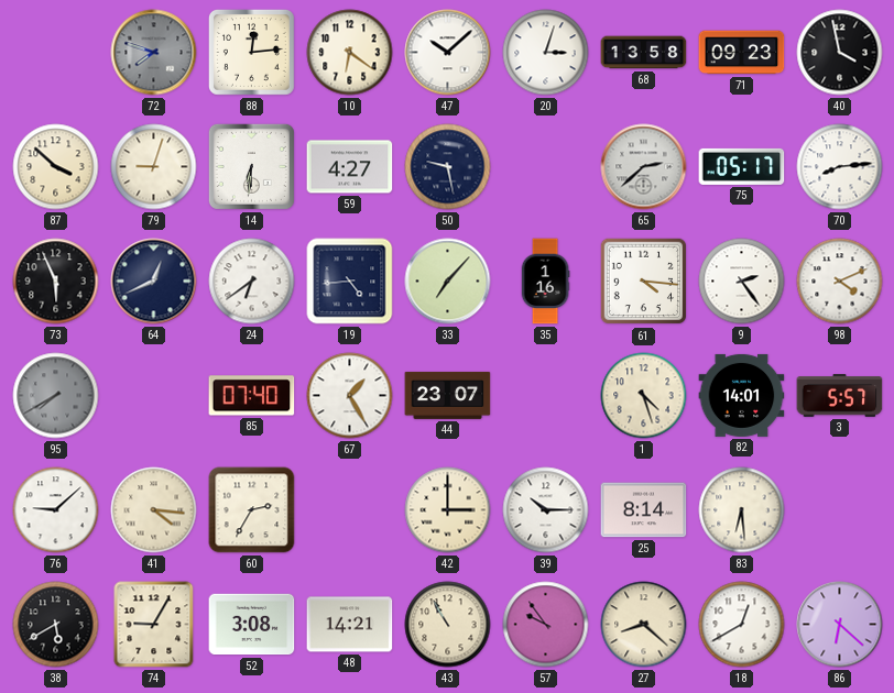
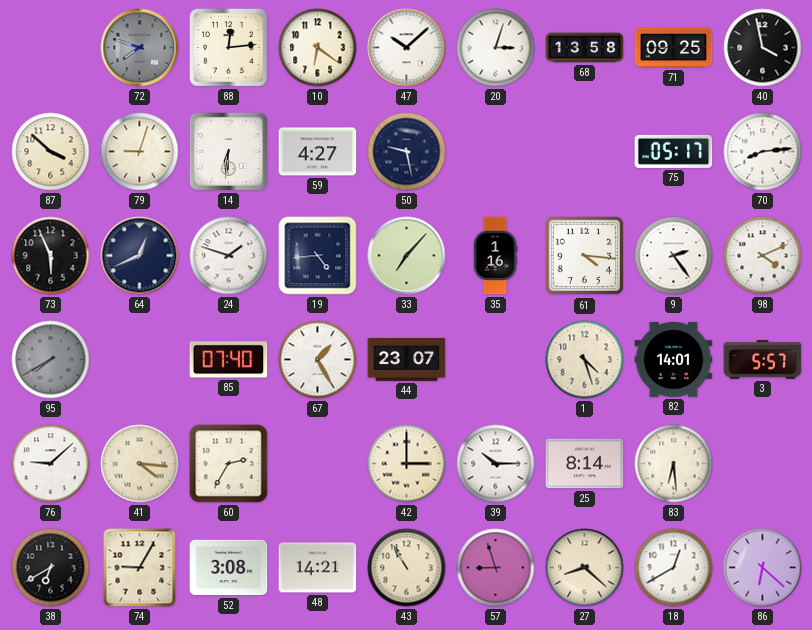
71: 09:23 -> 09:25 (674, 48)
65: 2:38 -> none (644, 167)
24: 6:39 -> 1:48 (229, 256)
38: 5:40 -> 6:40 (51, 568)
57: 9:54 -> 8:57 (496, 568)
